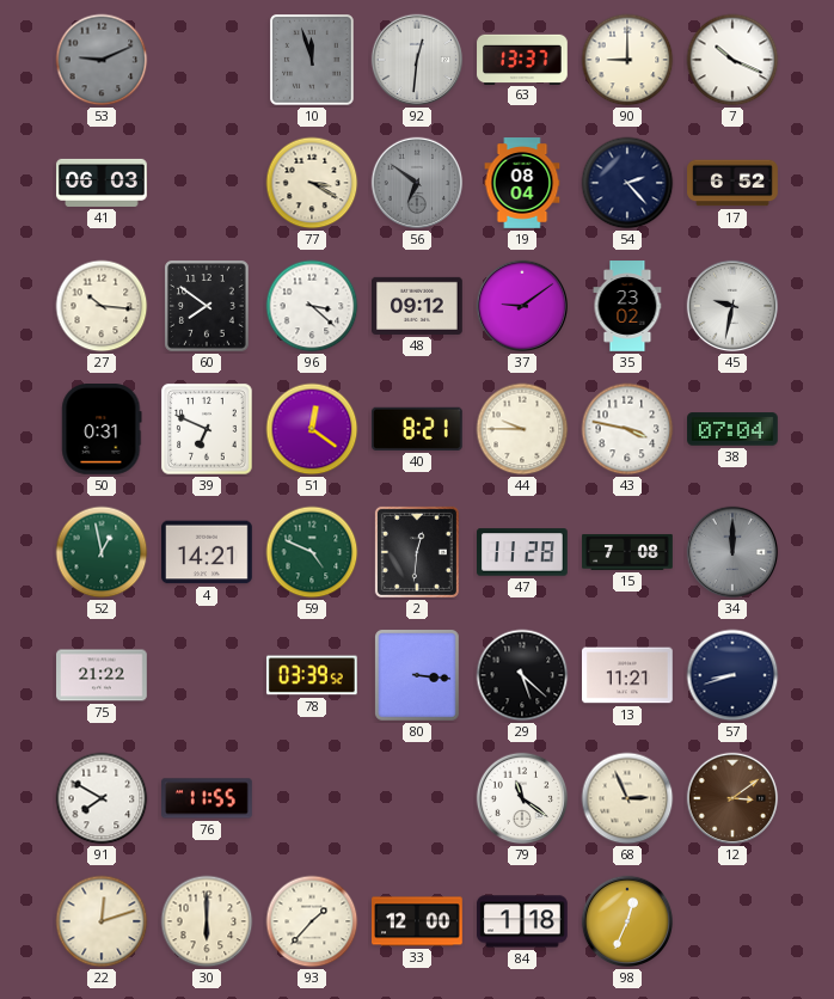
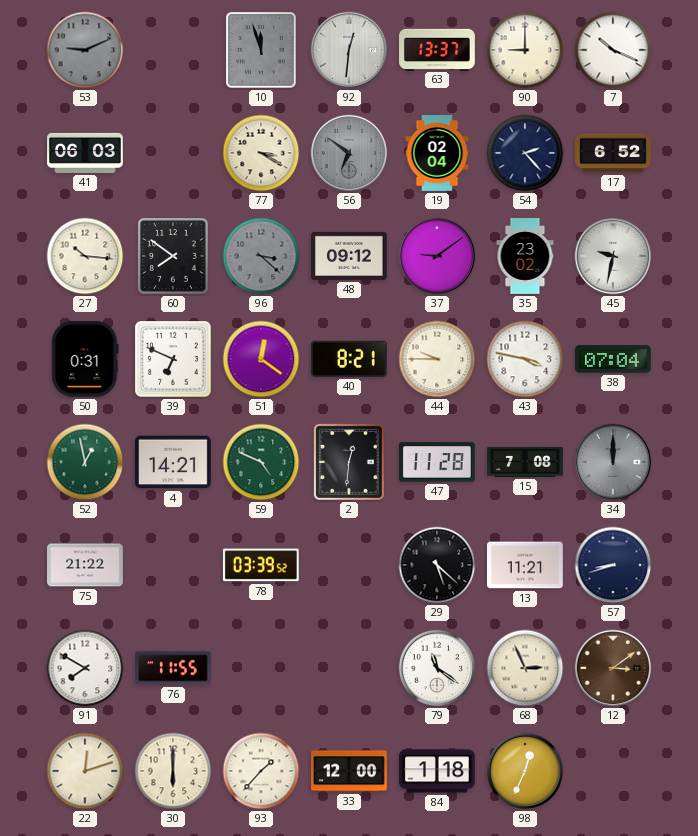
19: 08:04 -> 02:04 (437, 153)
96 dial: white -> grey (261, 256)
80: 3:16 -> none (418, 675)
